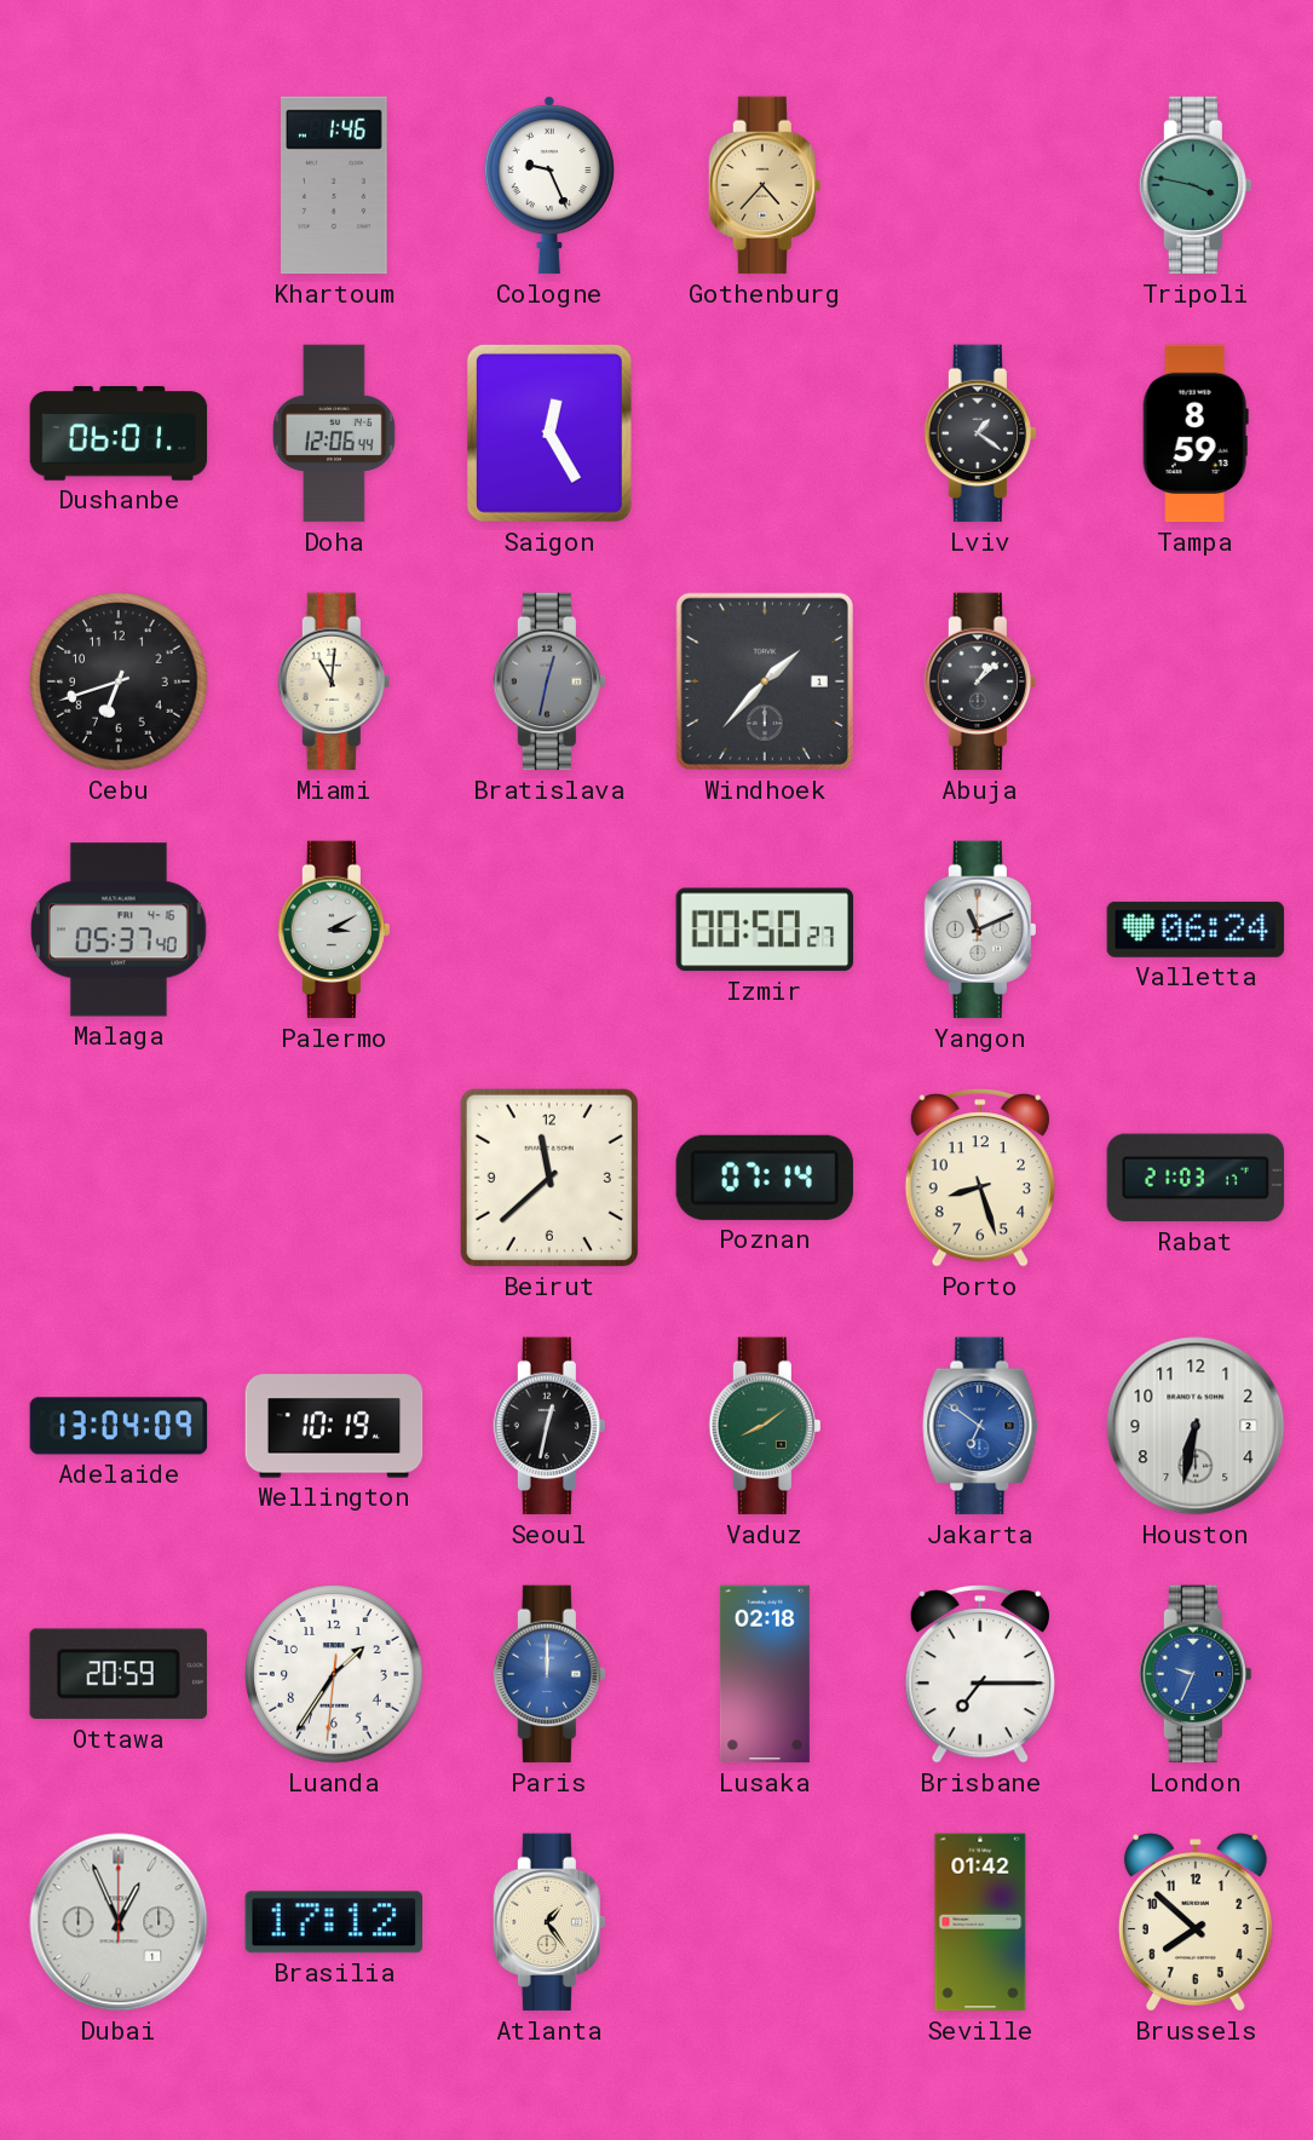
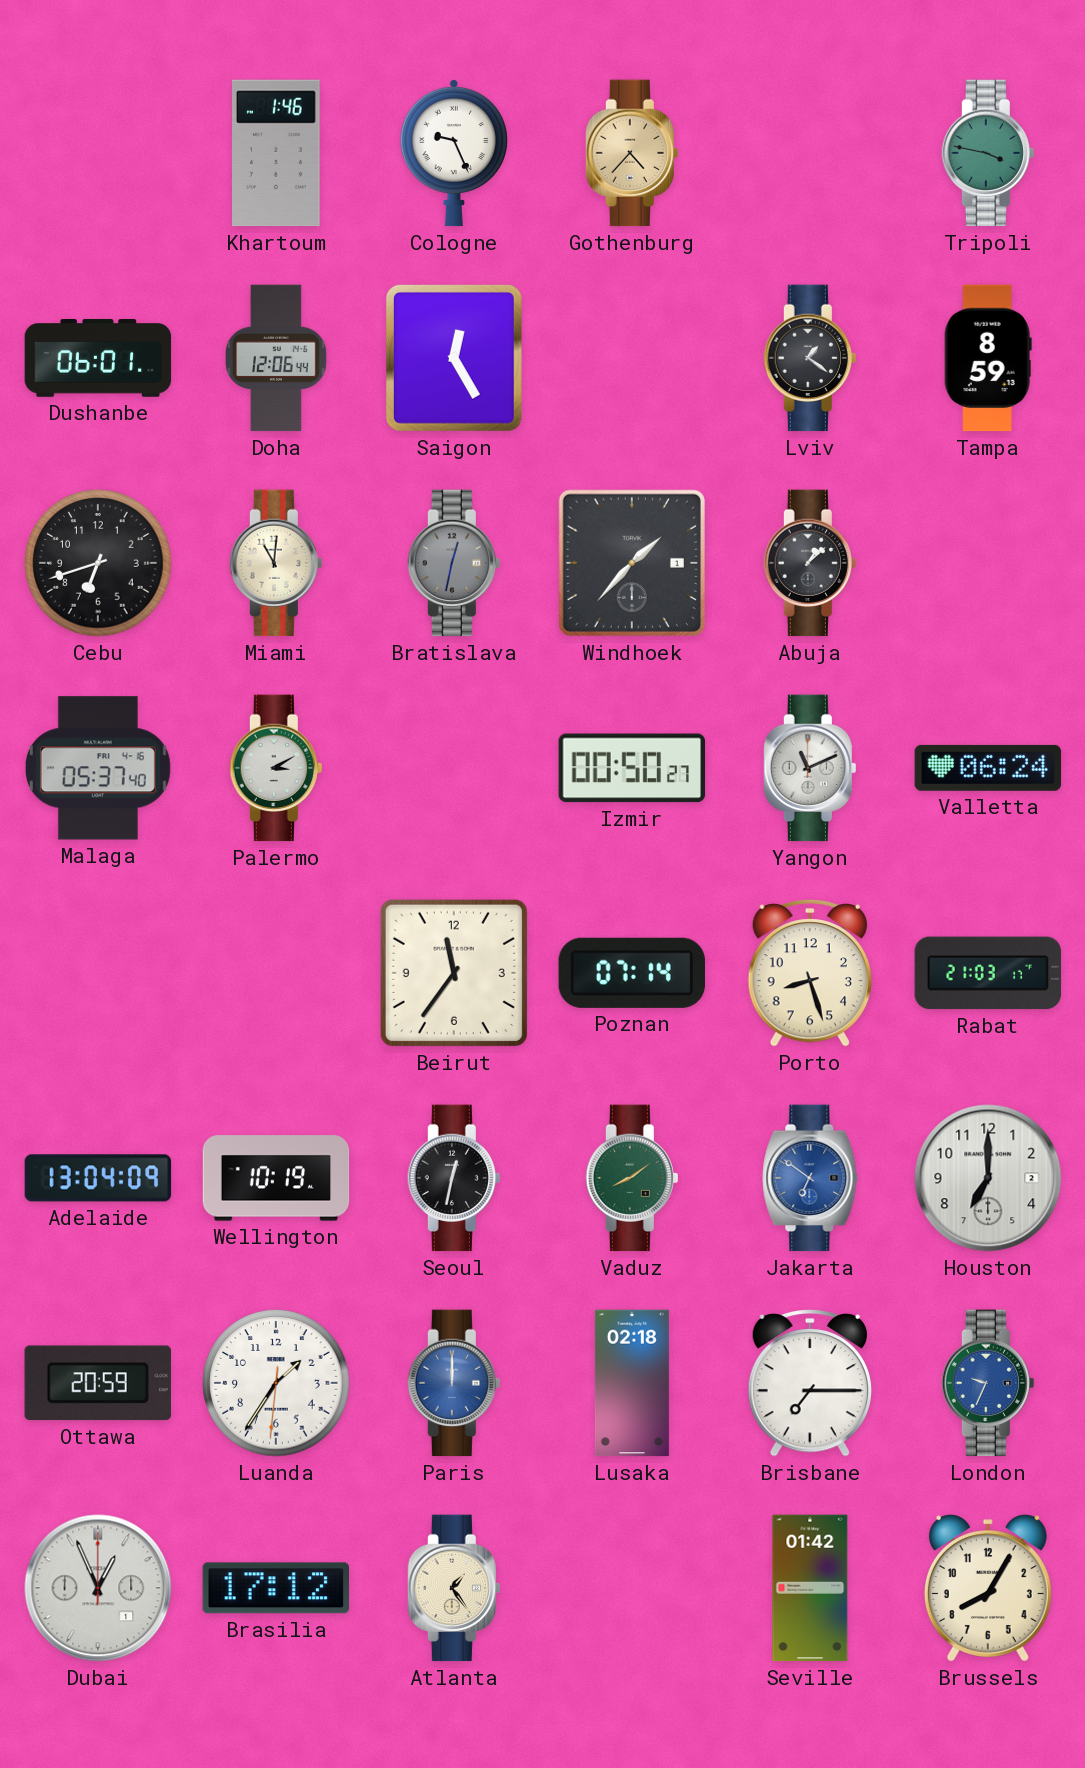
Beirut: 11:38 -> 11:36 (454, 973)
Houston: 6:32 -> 7:00 (988, 1178)
Brussels: 7:52 -> 8:05 (988, 1588)
